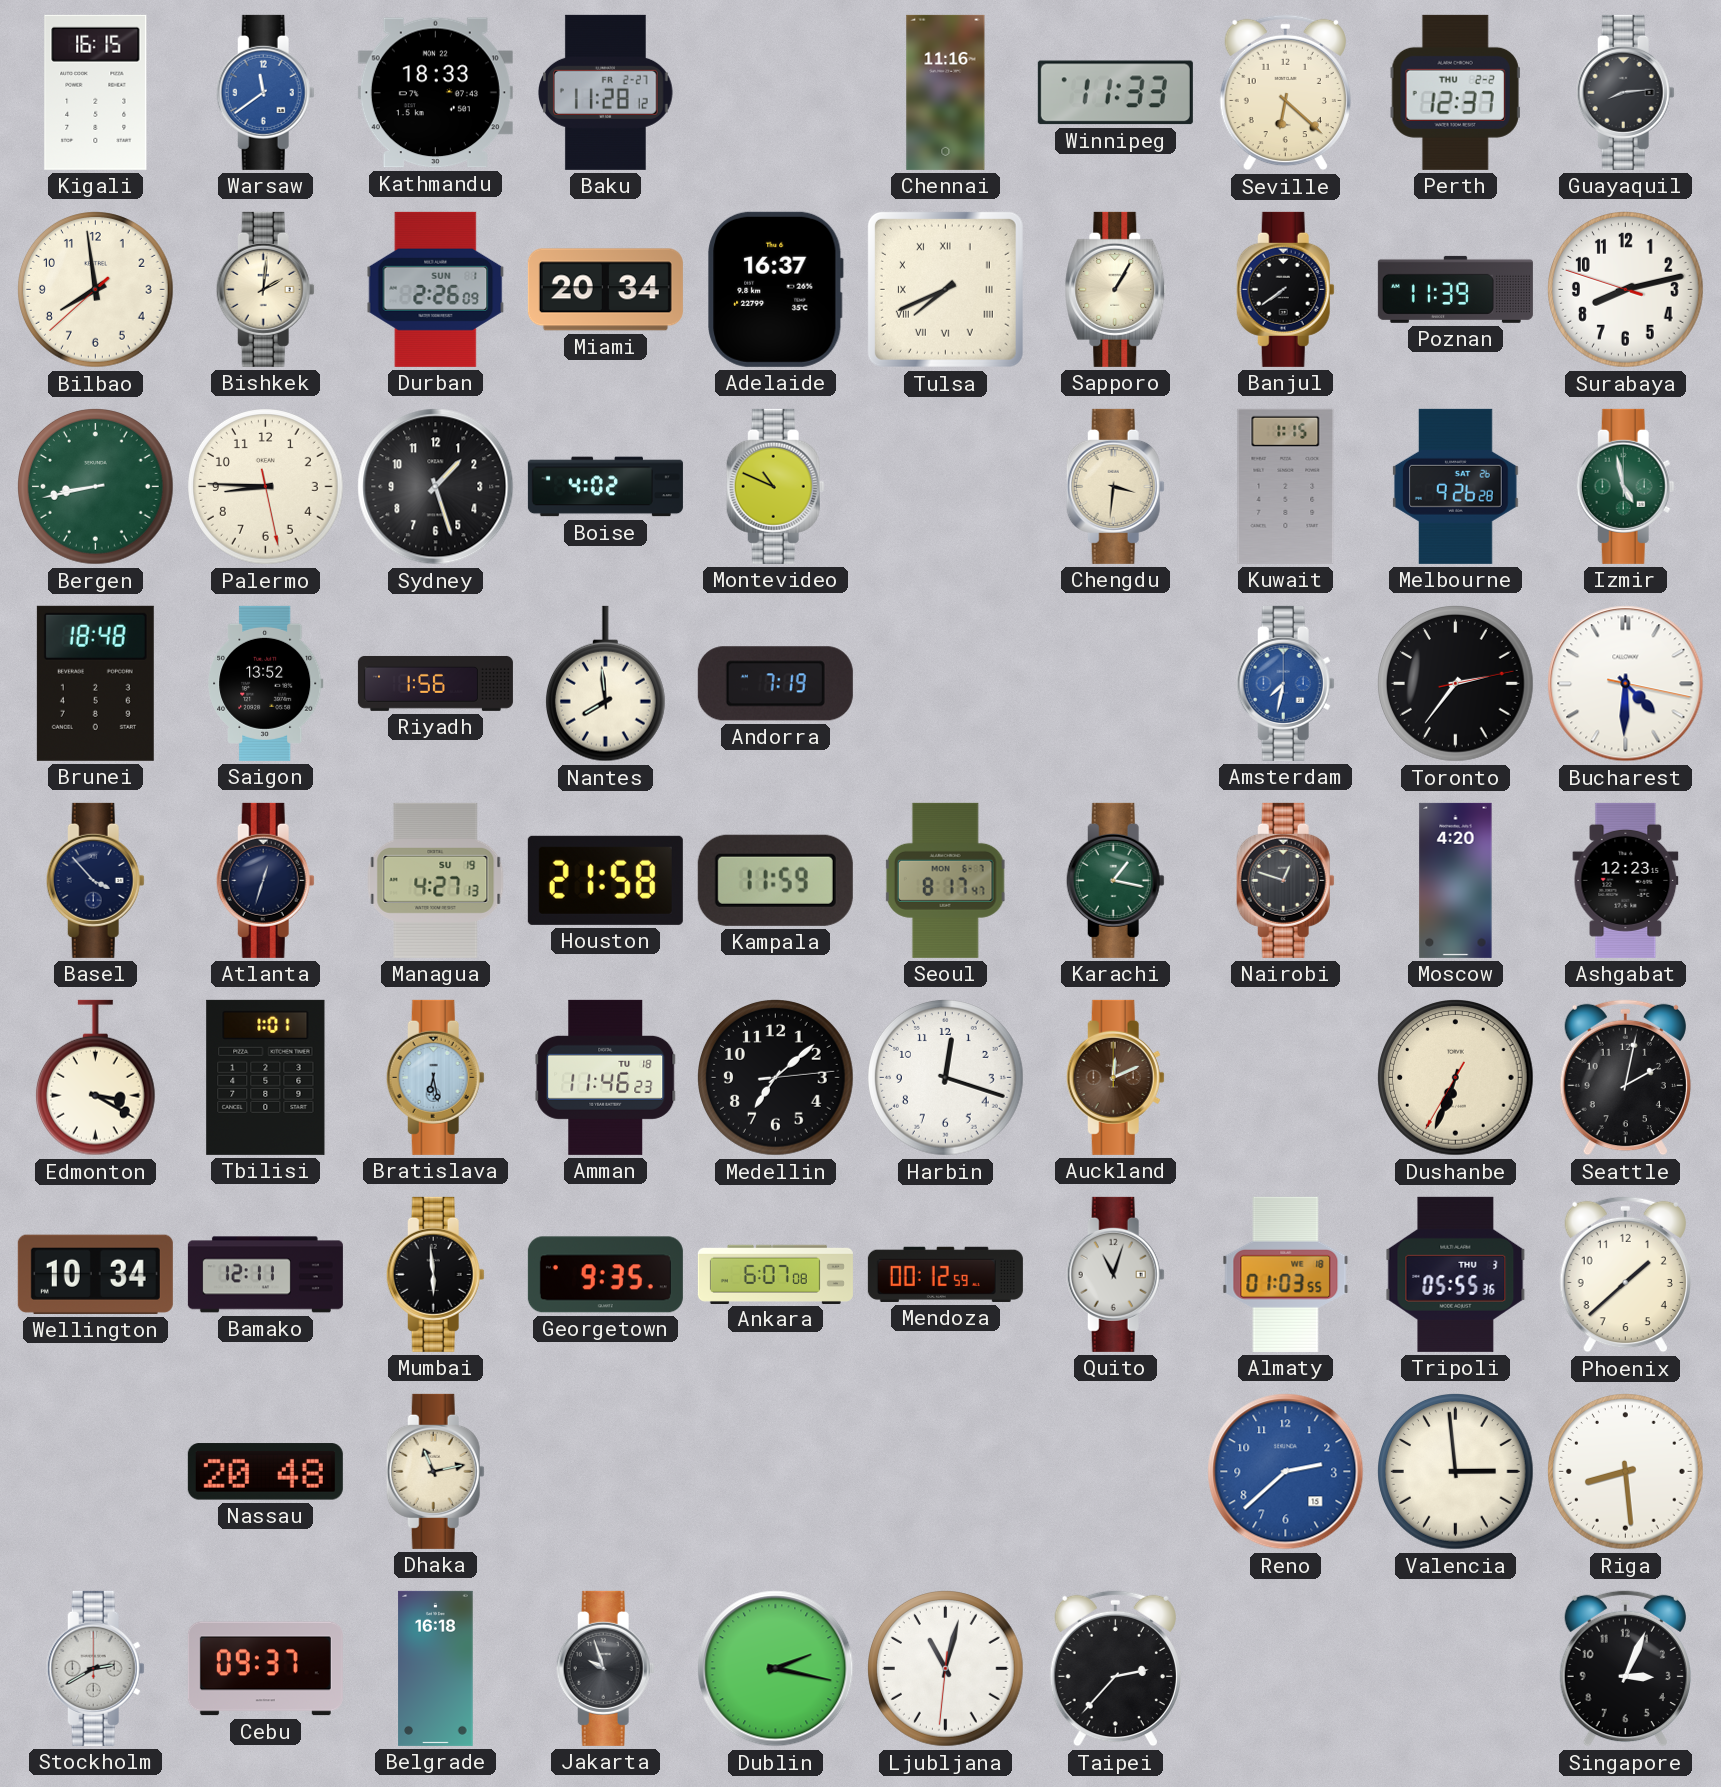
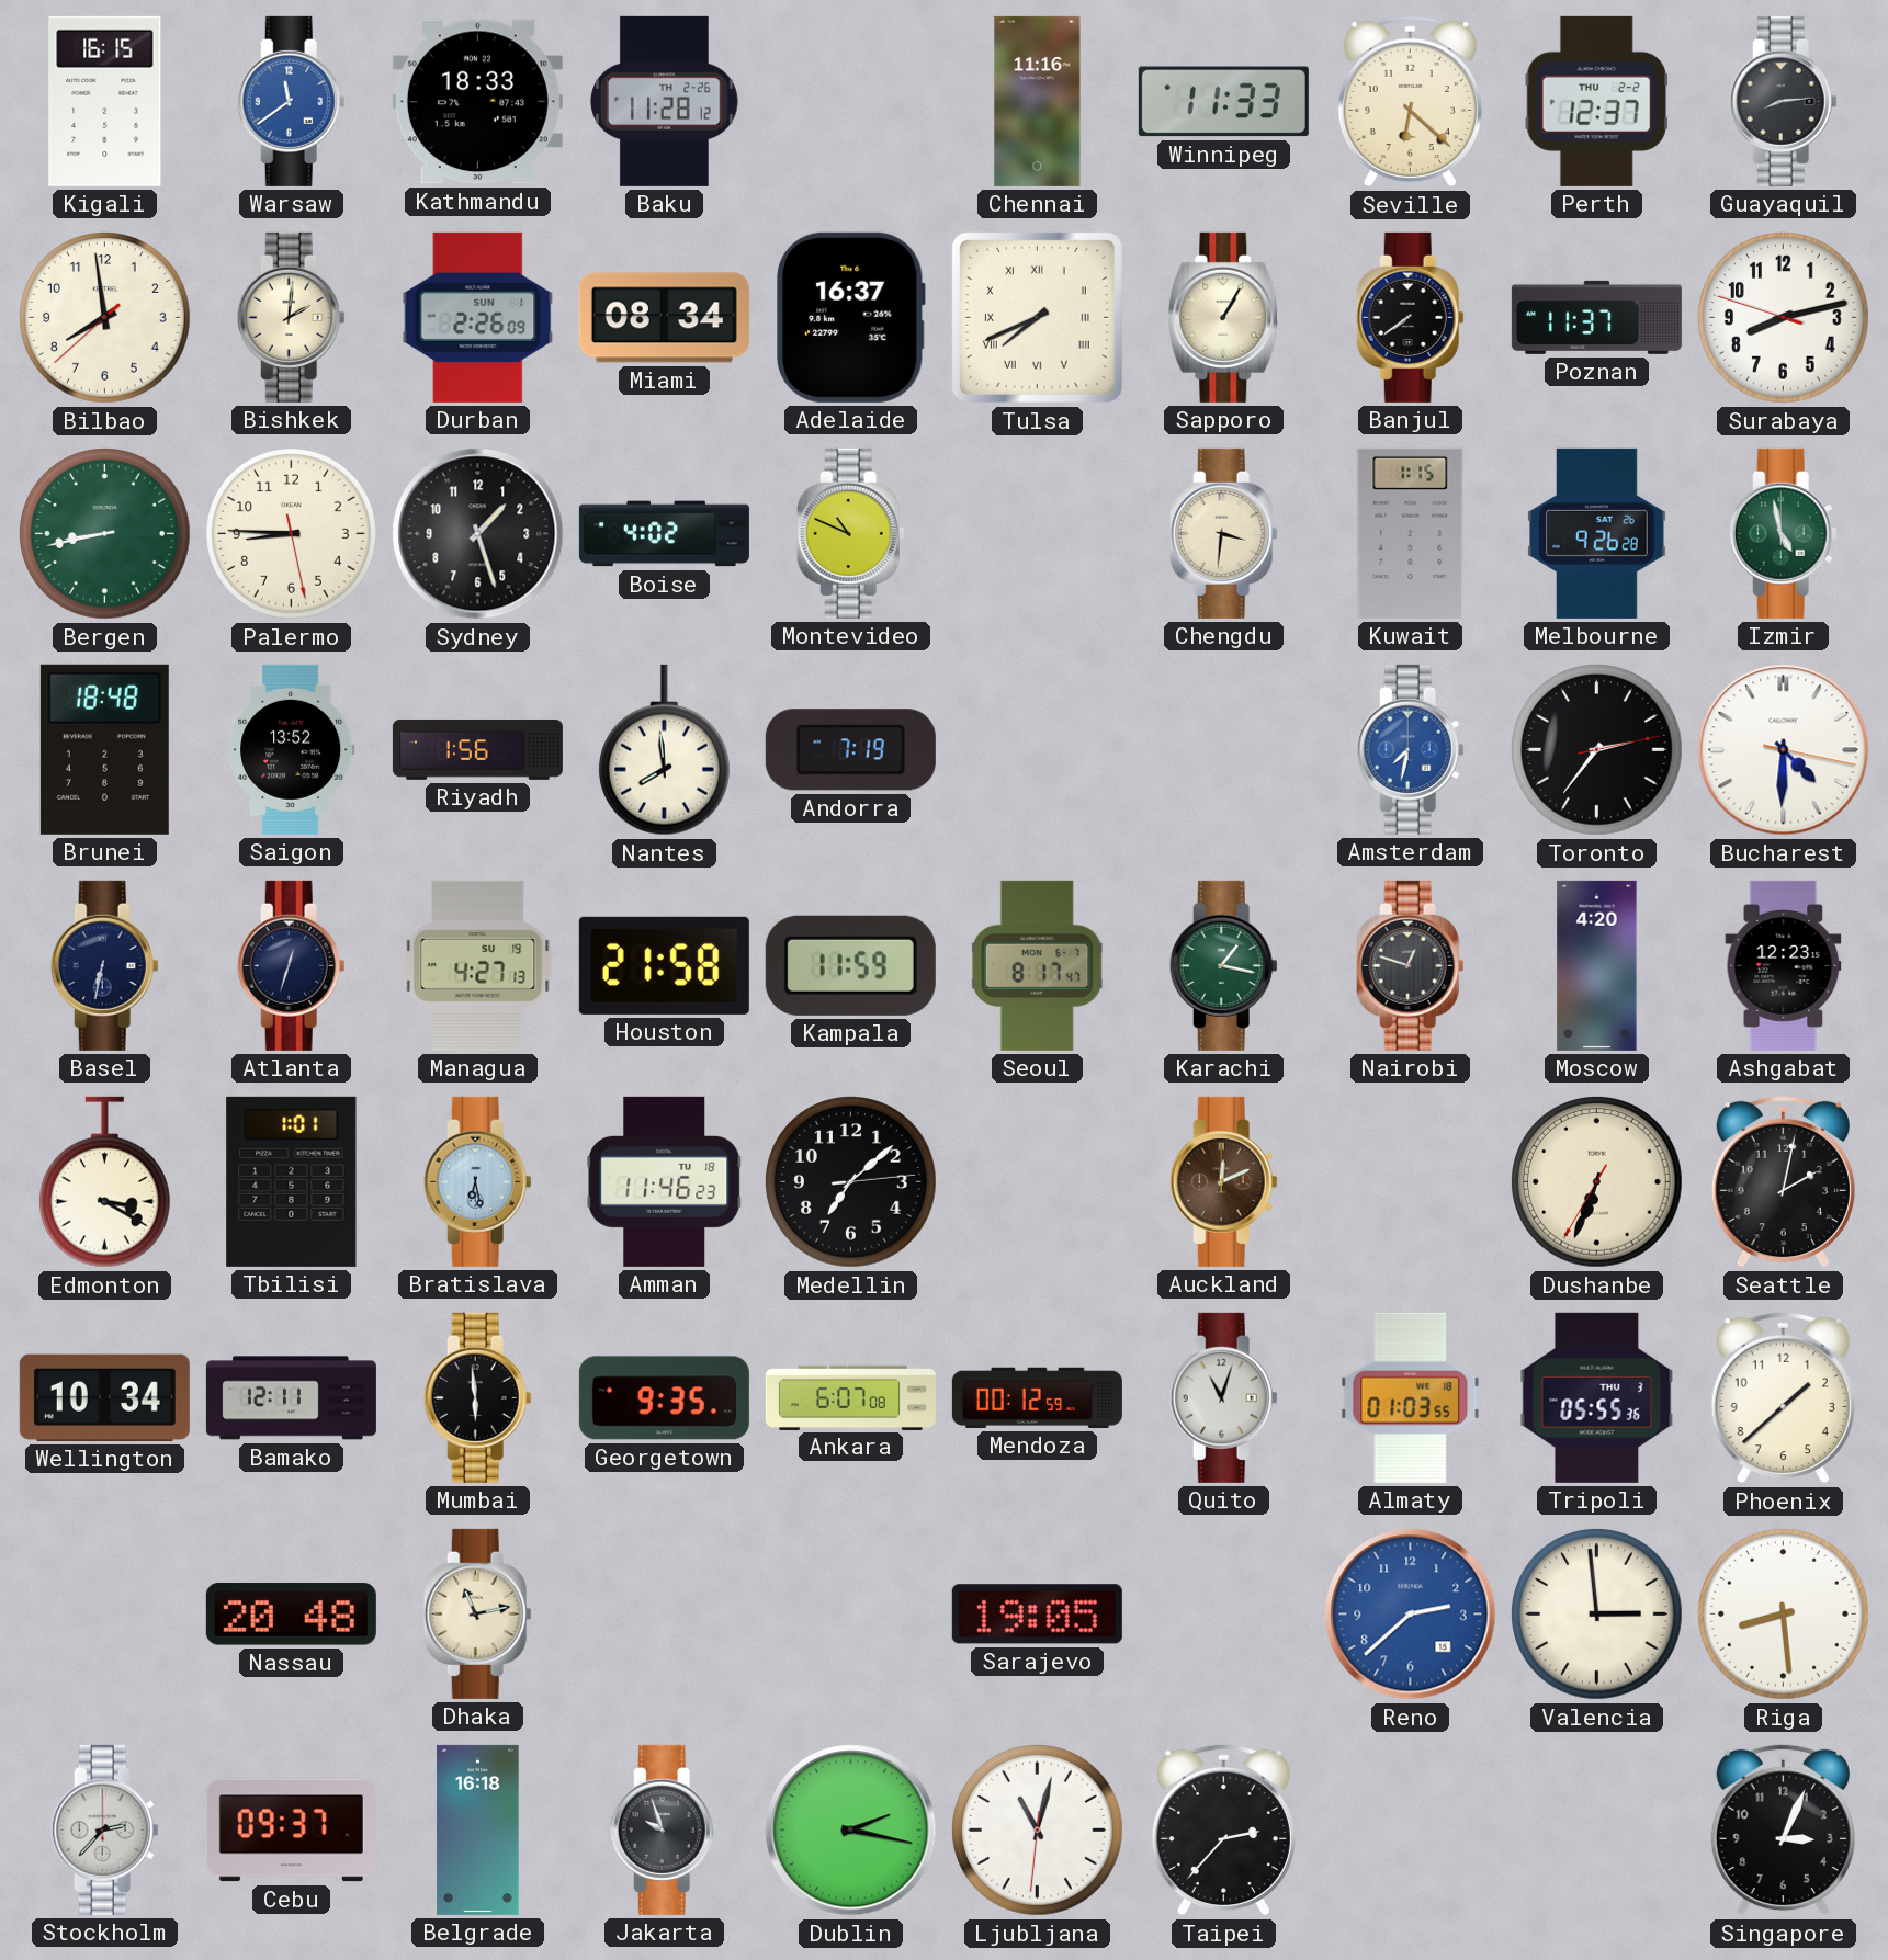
Baku date: FR 2-27 -> TH 2-26 (665, 101)
Miami: 20:34 -> 08:34 (664, 318)
Poznan: 11:39 -> 11:37 (1596, 317)
Basel: 3:53 -> 6:32 (104, 965)
Harbin: 12:18 -> none (946, 1078)
Sarajevo: none -> 19:05 (1037, 1615)
Stockholm: 2:40 -> 2:37 (104, 1829)
